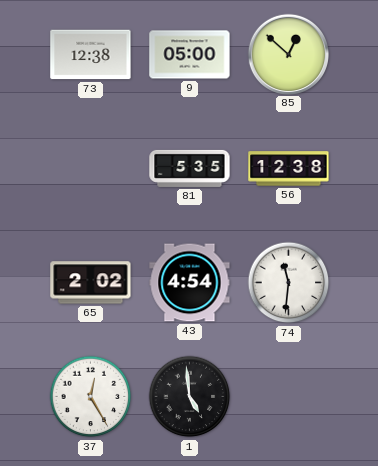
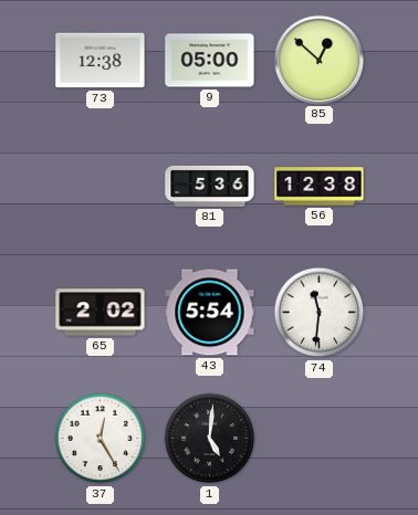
81: 5:35 -> 5:36 (210, 186)
43: 4:54 -> 5:54 (210, 313)
1: 4:59 -> 5:01 (210, 439)
